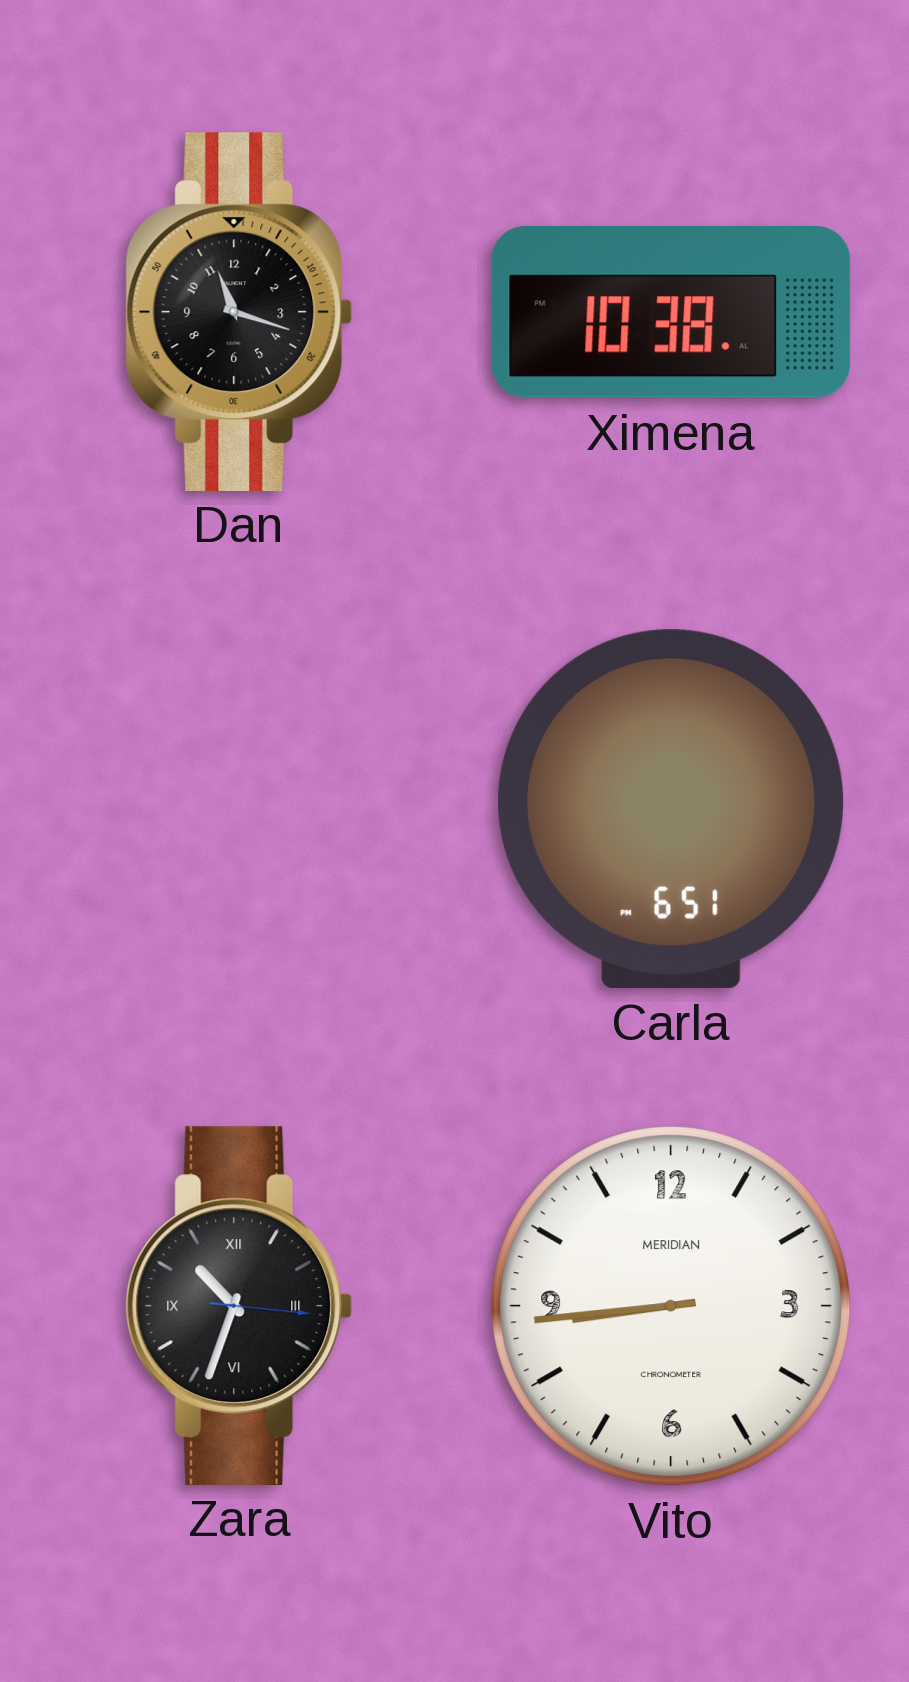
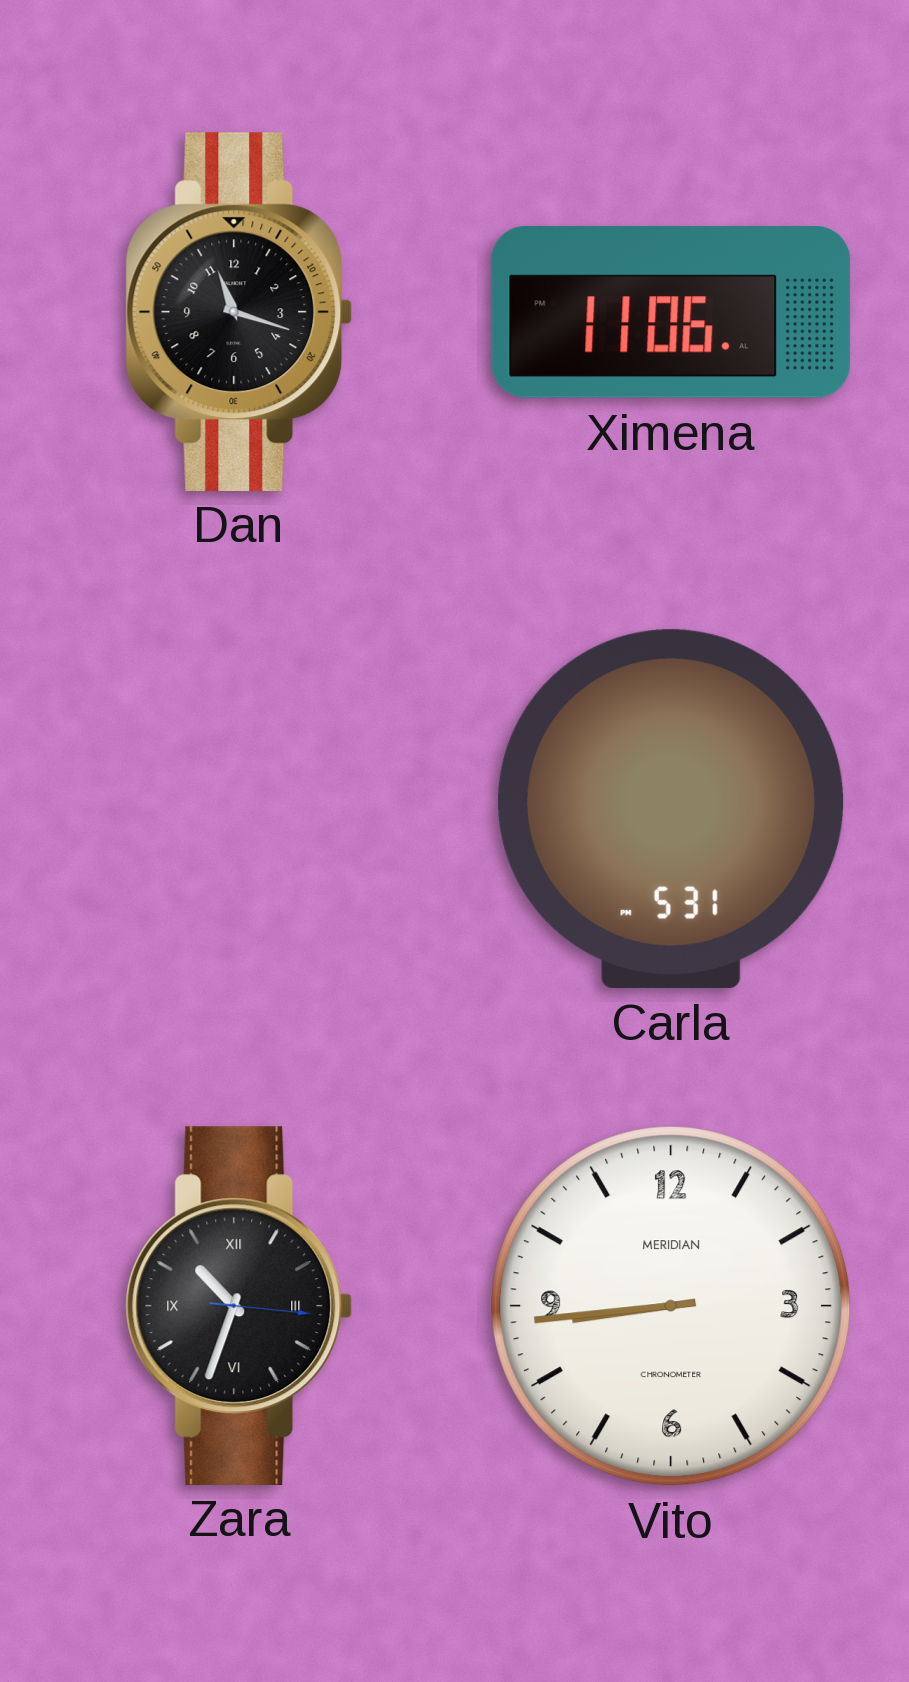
Ximena: 10:38 -> 11:06 (671, 312)
Carla: 6:51 -> 5:31 (671, 809)
